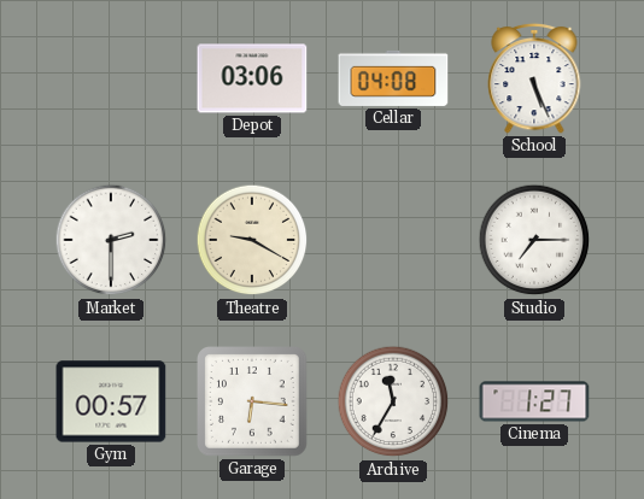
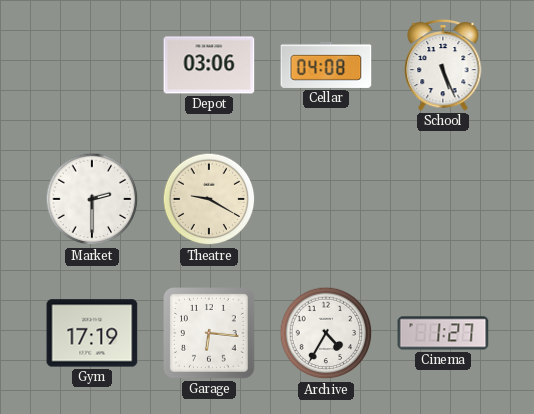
Studio: 7:15 -> none (534, 240)
Gym: 00:57 -> 17:19 (92, 333)
Archive: 11:35 -> 4:35 (326, 333)
